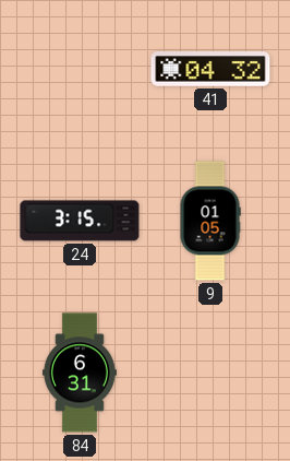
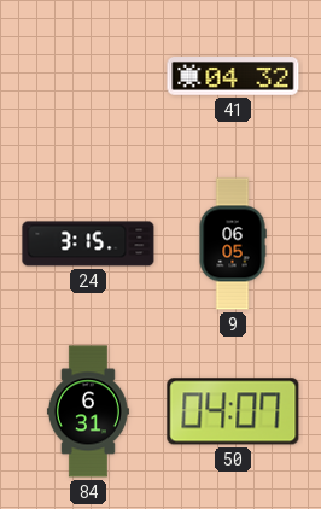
9: 01:05 -> 06:05 (233, 244)
50: none -> 04:07 (233, 411)
